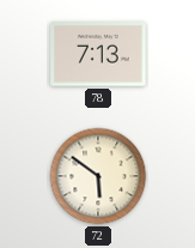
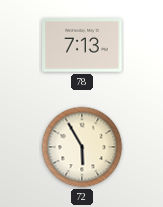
72: 5:51 -> 5:55 (82, 147)
